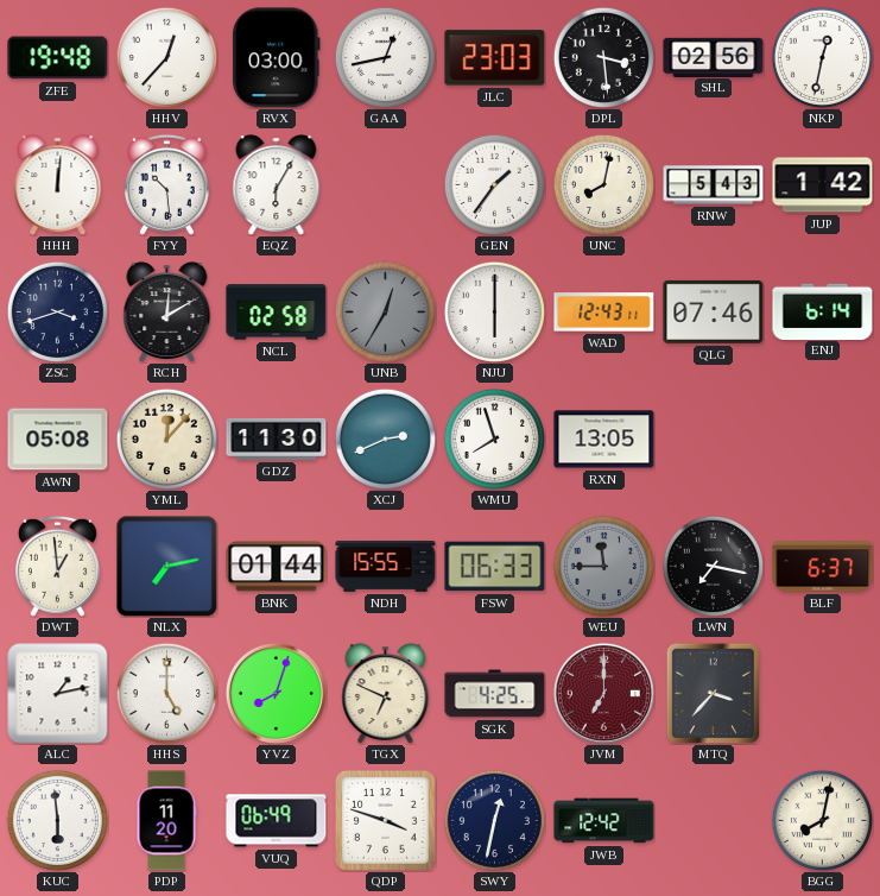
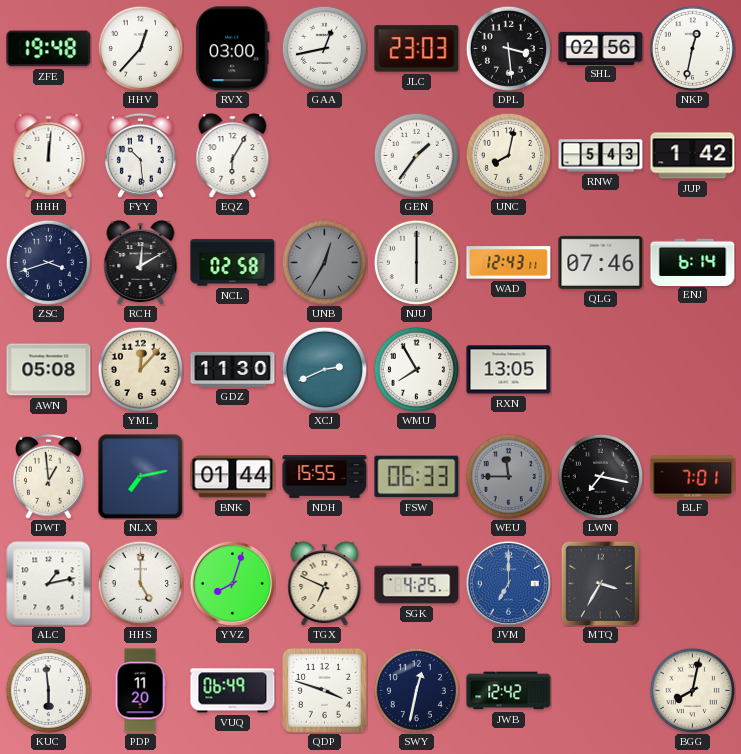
WMU: 7:57 -> 7:55 (416, 369)
BLF: 6:37 -> 7:01 (693, 477)
JVM dial: burgundy -> blue (508, 583)
MTQ: 3:37 -> 3:35 (601, 583)
